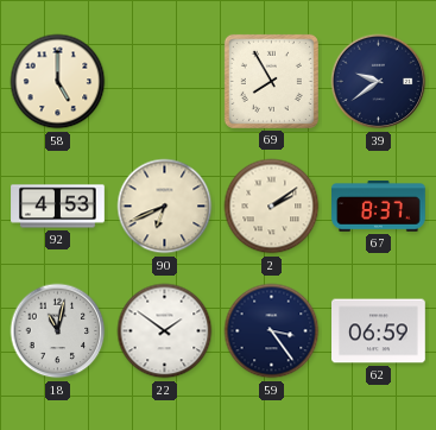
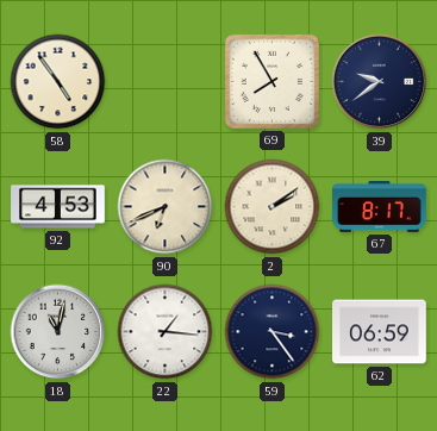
58: 5:00 -> 4:54 (58, 82)
67: 8:37 -> 8:17 (380, 207)
22: 1:51 -> 1:16 (166, 332)
